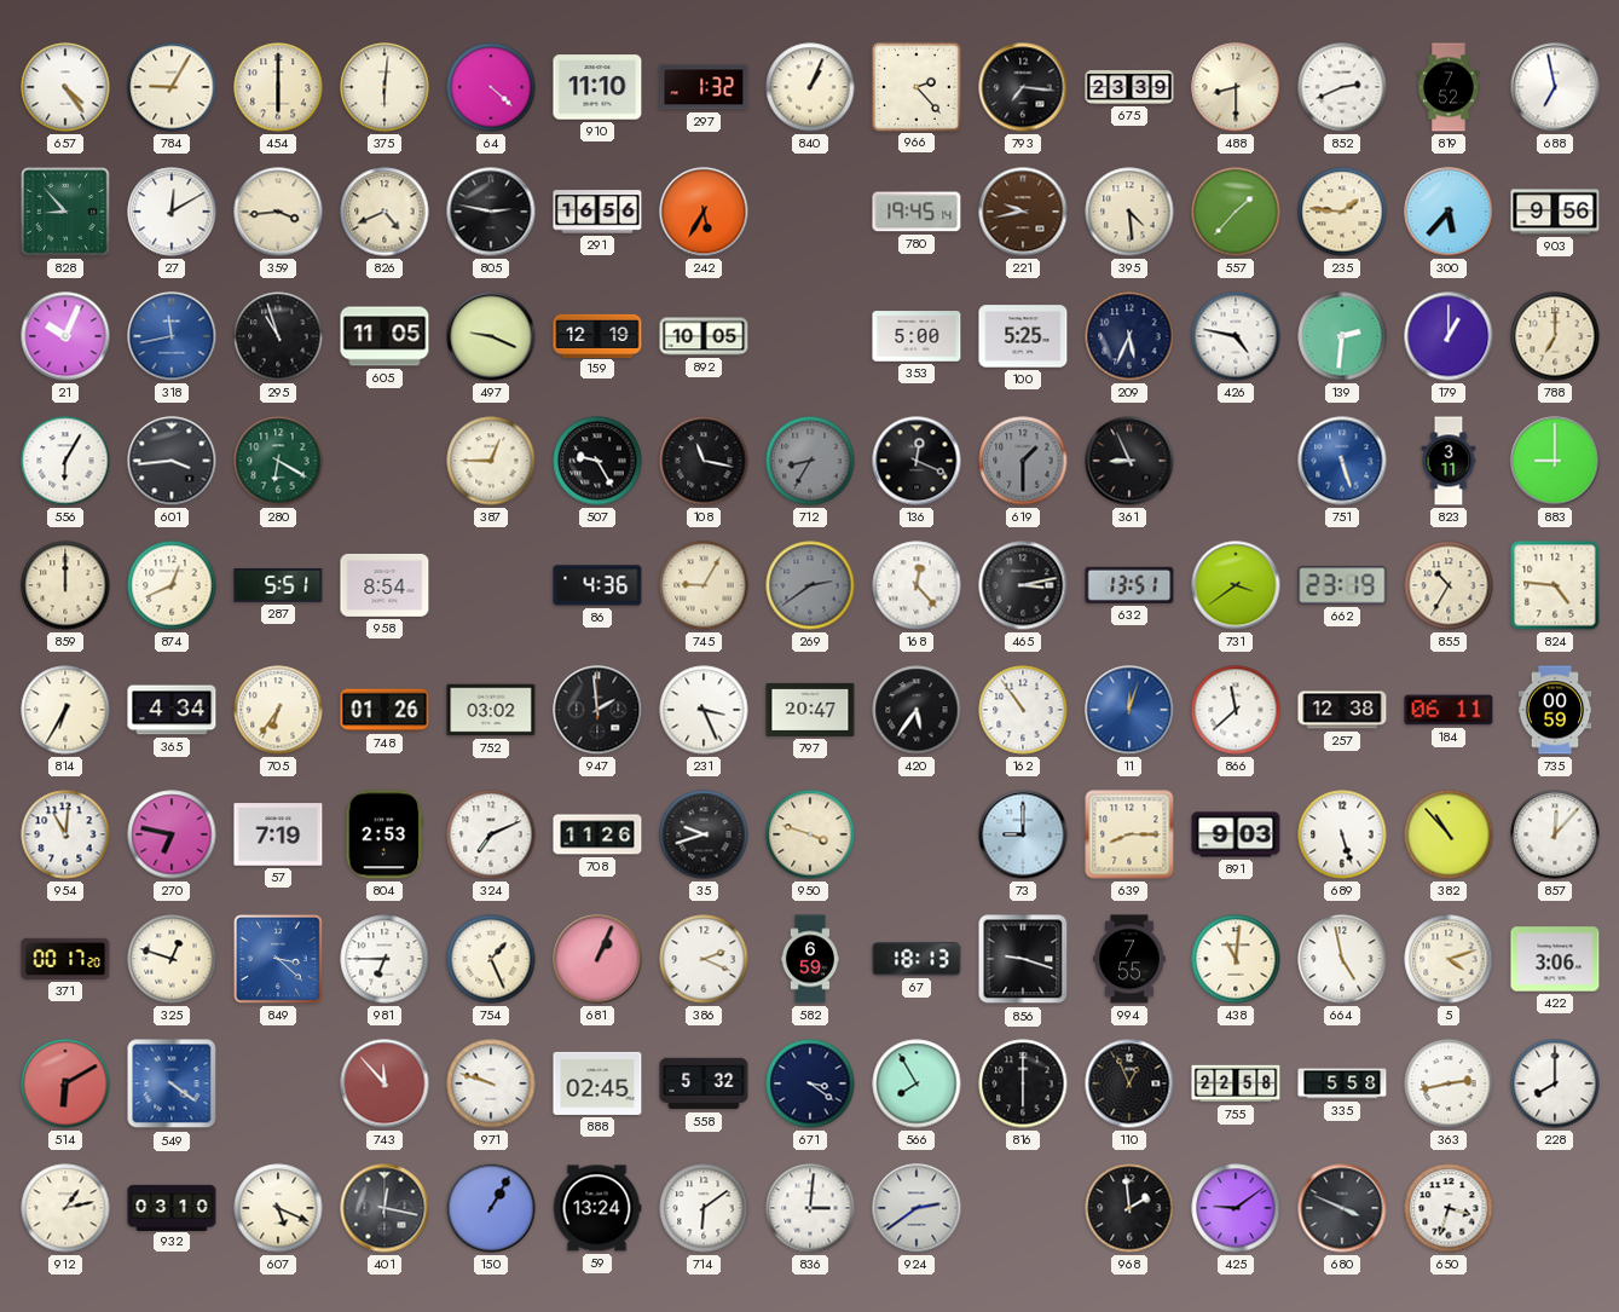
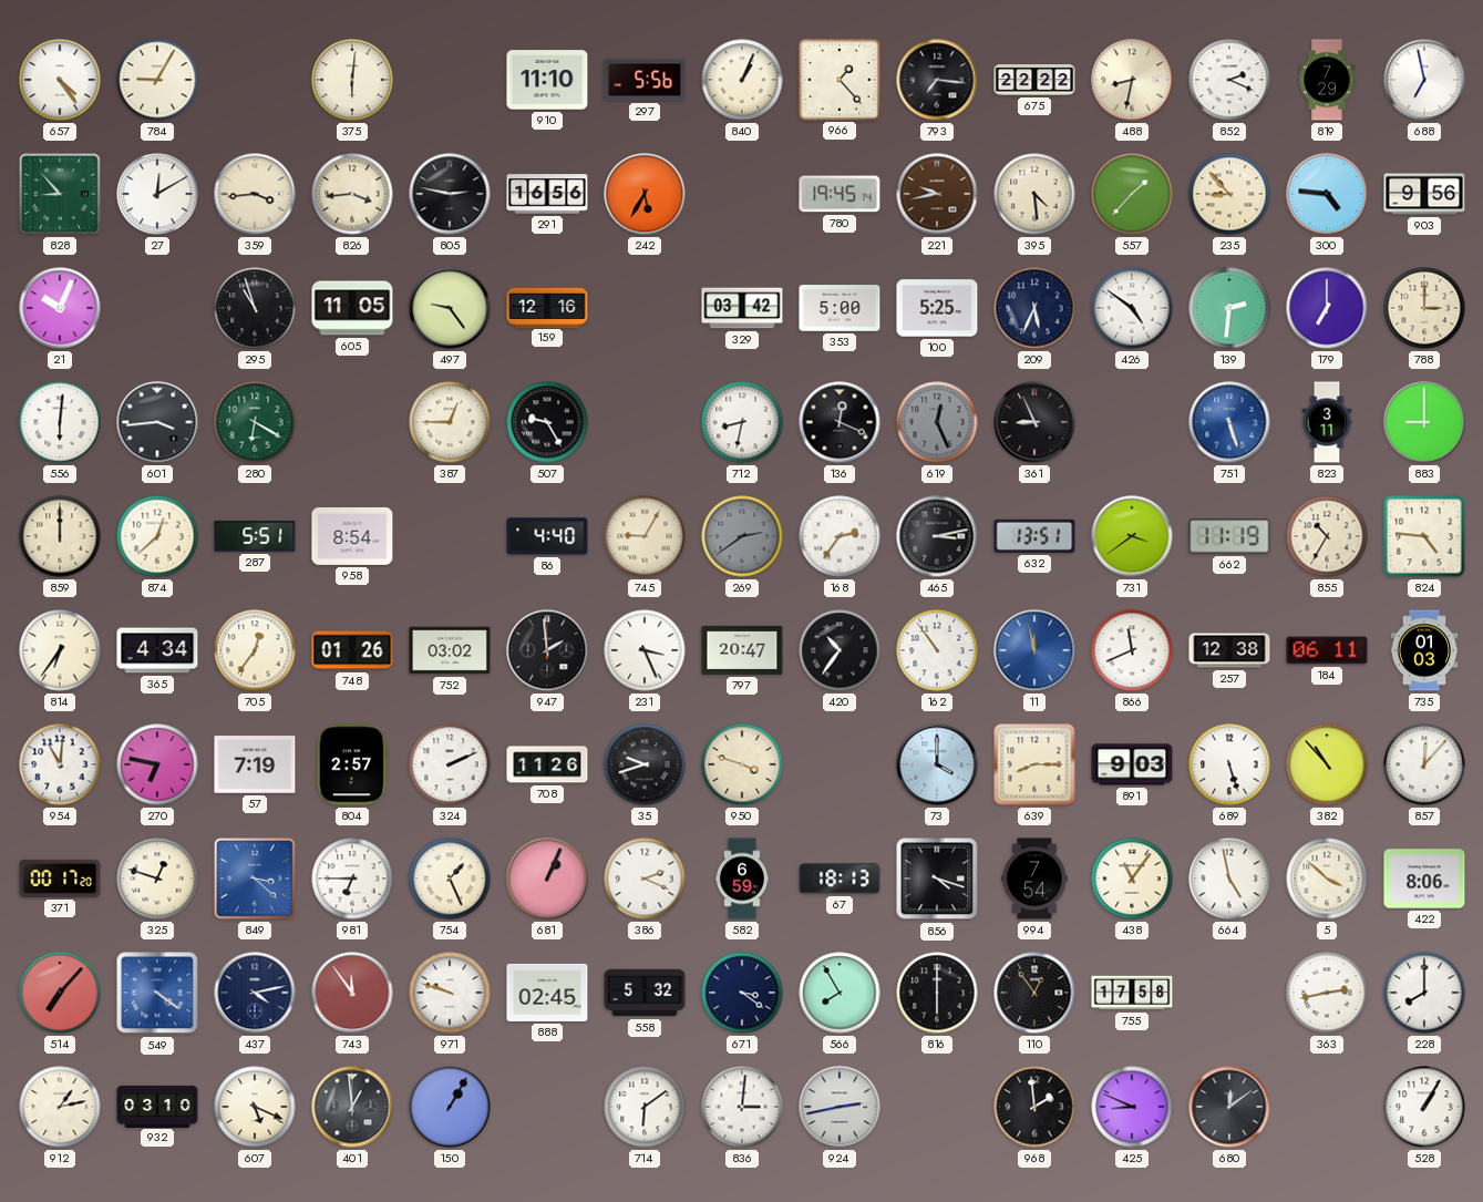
454: 6:00 -> none (278, 87)
64: 4:22 -> none (491, 87)
297: 1:32 -> 5:56 (645, 80)
966: 2:23 -> 1:23 (838, 79)
675: 23:39 -> 22:22 (1034, 81)
488: 8:30 -> 8:32 (1132, 80)
852: 2:41 -> 2:19 (1229, 80)
819: 7:52 -> 7:29 (1327, 80)
826: 4:41 -> 3:44 (352, 194)
235: 1:46 -> 8:53 (1229, 194)
300: 5:37 -> 4:46 (1327, 194)
318: 11:43 -> none (172, 336)
497: 9:19 -> 9:24 (450, 308)
159: 12:19 -> 12:16 (547, 307)
892: 10:05 -> none (704, 336)
329: none -> 03:42 (742, 308)
426: 4:47 -> 4:51 (1132, 308)
179: 1:00 -> 7:00 (1327, 308)
788: 7:00 -> 3:00 (1424, 308)
556: 6:05 -> 6:01 (60, 422)
108: 11:17 -> none (704, 461)
712: 8:35 -> 8:32 (742, 422)
712 dial: grey -> white (742, 422)
619: 1:30 -> 12:26 (937, 422)
874: 12:41 -> 12:38 (157, 536)
86: 4:36 -> 4:40 (547, 536)
168: 12:23 -> 2:36 (840, 536)
662: 23:19 -> 11:19 (1229, 536)
814: 6:35 -> 6:36 (60, 650)
705: 6:36 -> 12:36 (255, 650)
420: 5:36 -> 10:36 (840, 650)
11: 12:03 -> 11:58 (1034, 650)
866: 11:38 -> 11:41 (1132, 650)
735: 00:59 -> 01:03 (1424, 650)
804: 2:53 -> 2:57 (352, 764)
324: 7:11 -> 2:11 (450, 764)
73: 9:00 -> 4:00 (937, 764)
856: 9:18 -> 4:18 (937, 879)
994: 7:55 -> 7:54 (1034, 879)
438: 11:01 -> 11:06 (1132, 879)
5: 4:12 -> 3:52 (1327, 879)
422: 3:06 -> 8:06 (1424, 879)
514: 6:10 -> 7:07 (60, 993)
437: none -> 4:13 (255, 993)
743: 11:53 -> 11:54 (352, 993)
110: 12:56 -> 12:54 (1034, 993)
755: 22:58 -> 17:58 (1132, 993)
335: 5:58 -> none (1342, 1083)
401: 12:17 -> 12:59 (352, 1107)
59: 13:24 -> none (597, 1208)
924: 2:39 -> 2:43 (840, 1107)
425: 9:09 -> 8:49 (1132, 1107)
680: 3:49 -> 12:09 (1229, 1107)
650: 3:33 -> none (1449, 1208)
528: none -> 1:05 (1424, 1107)
